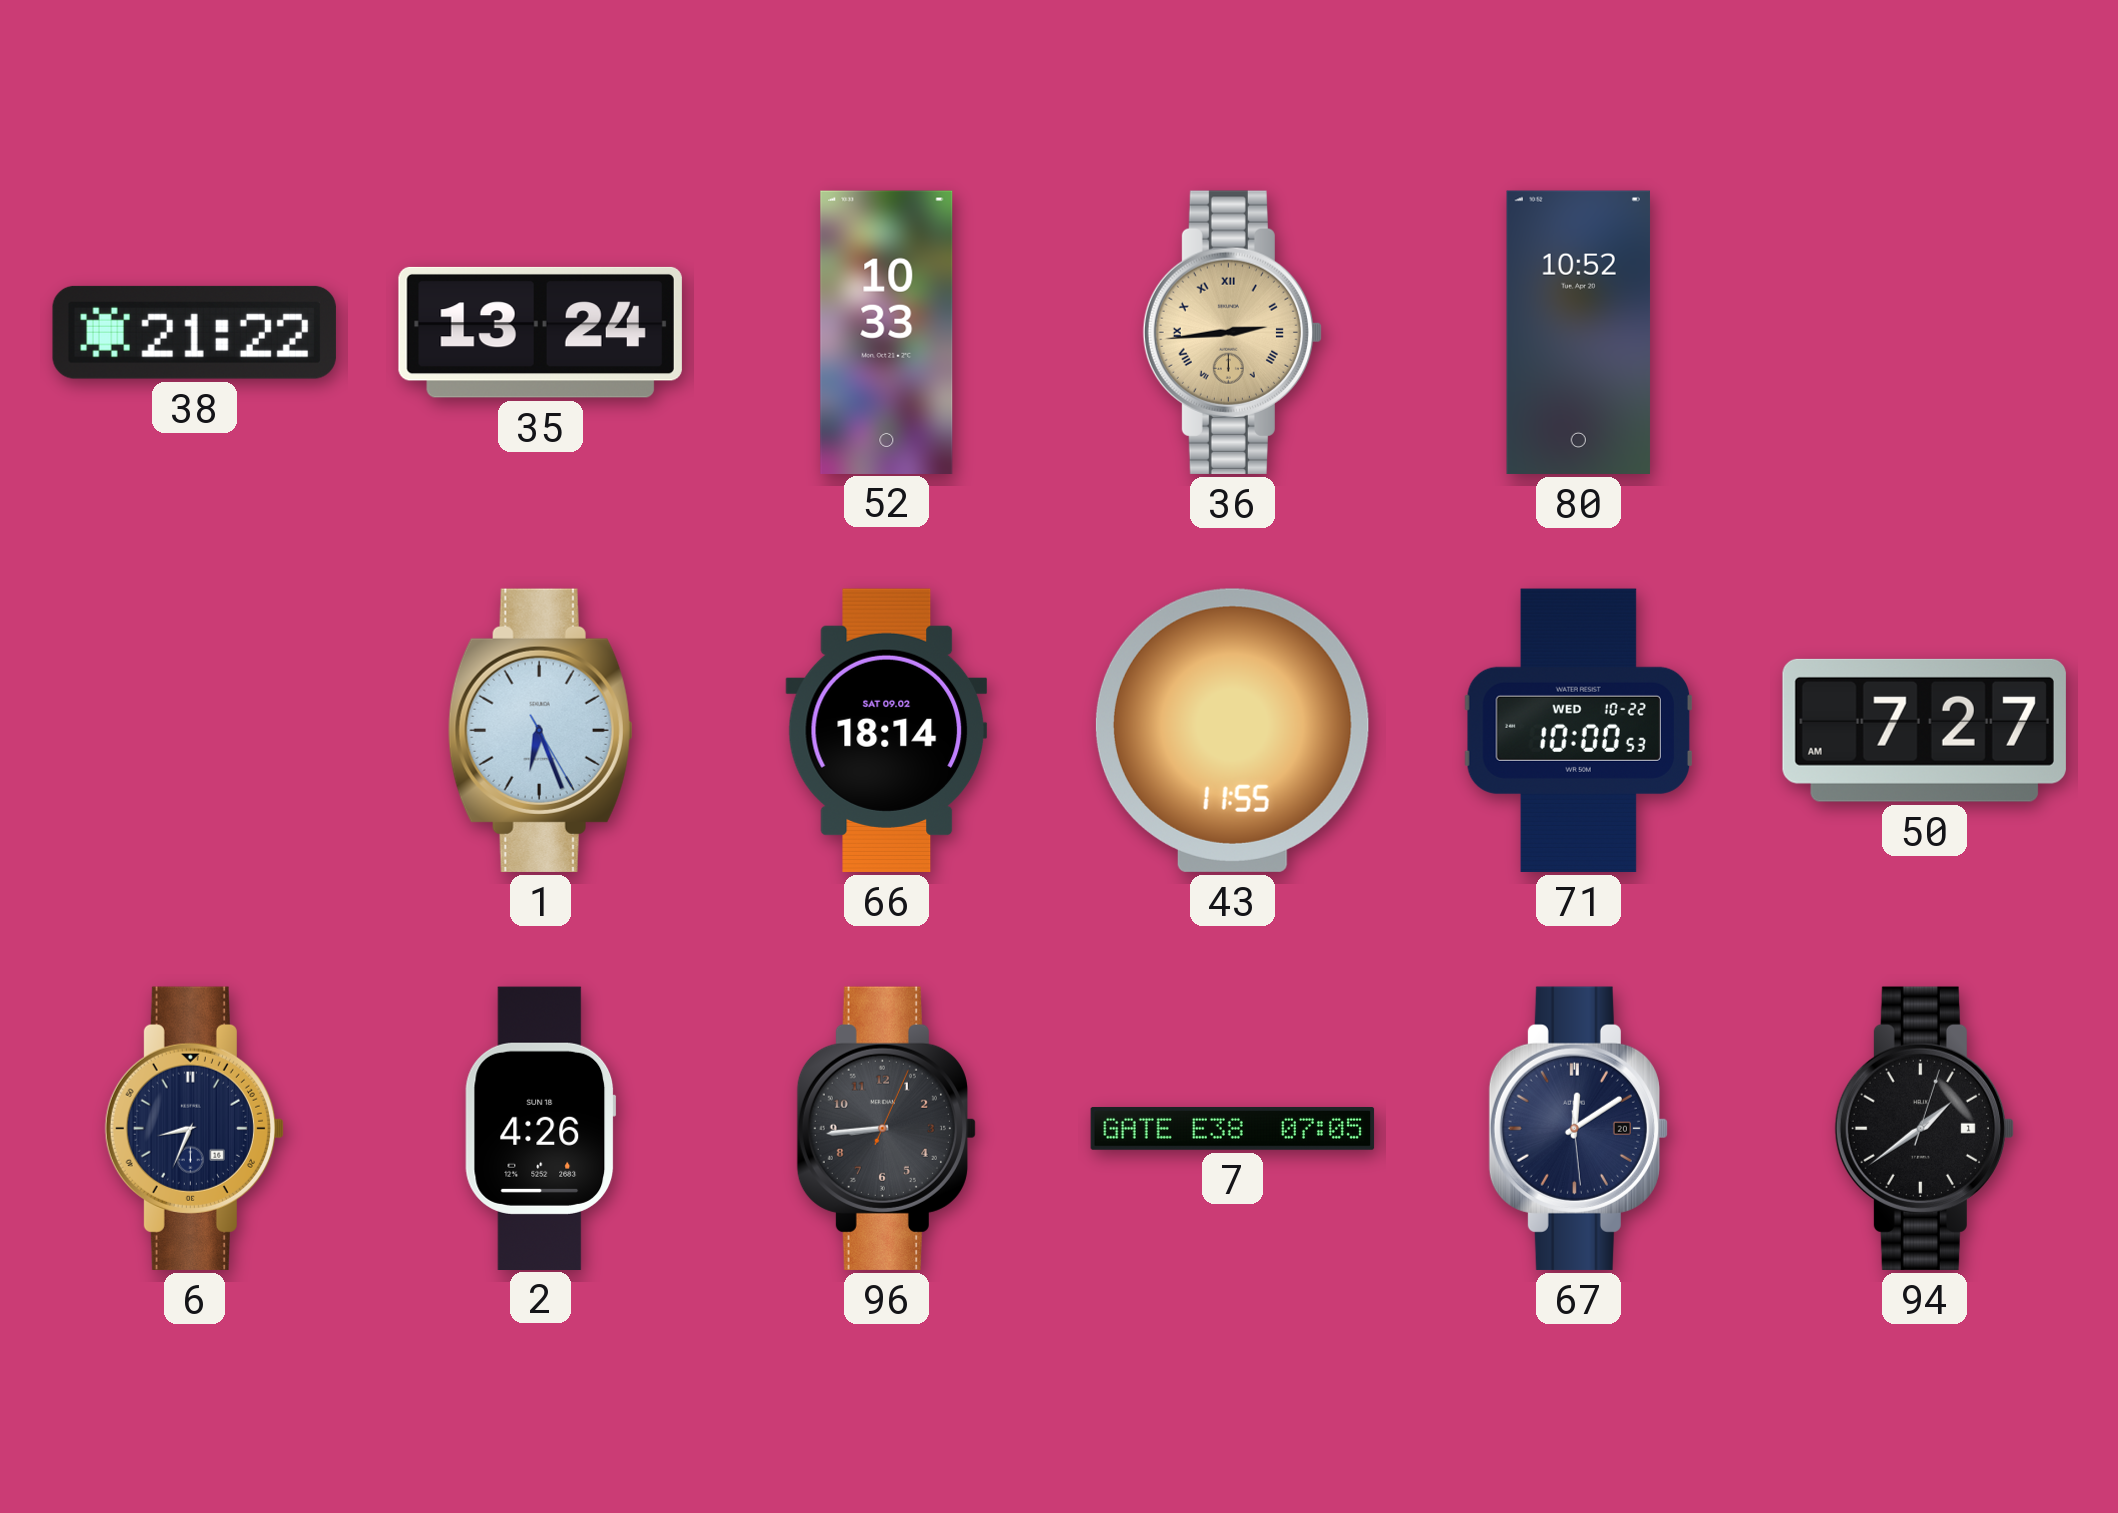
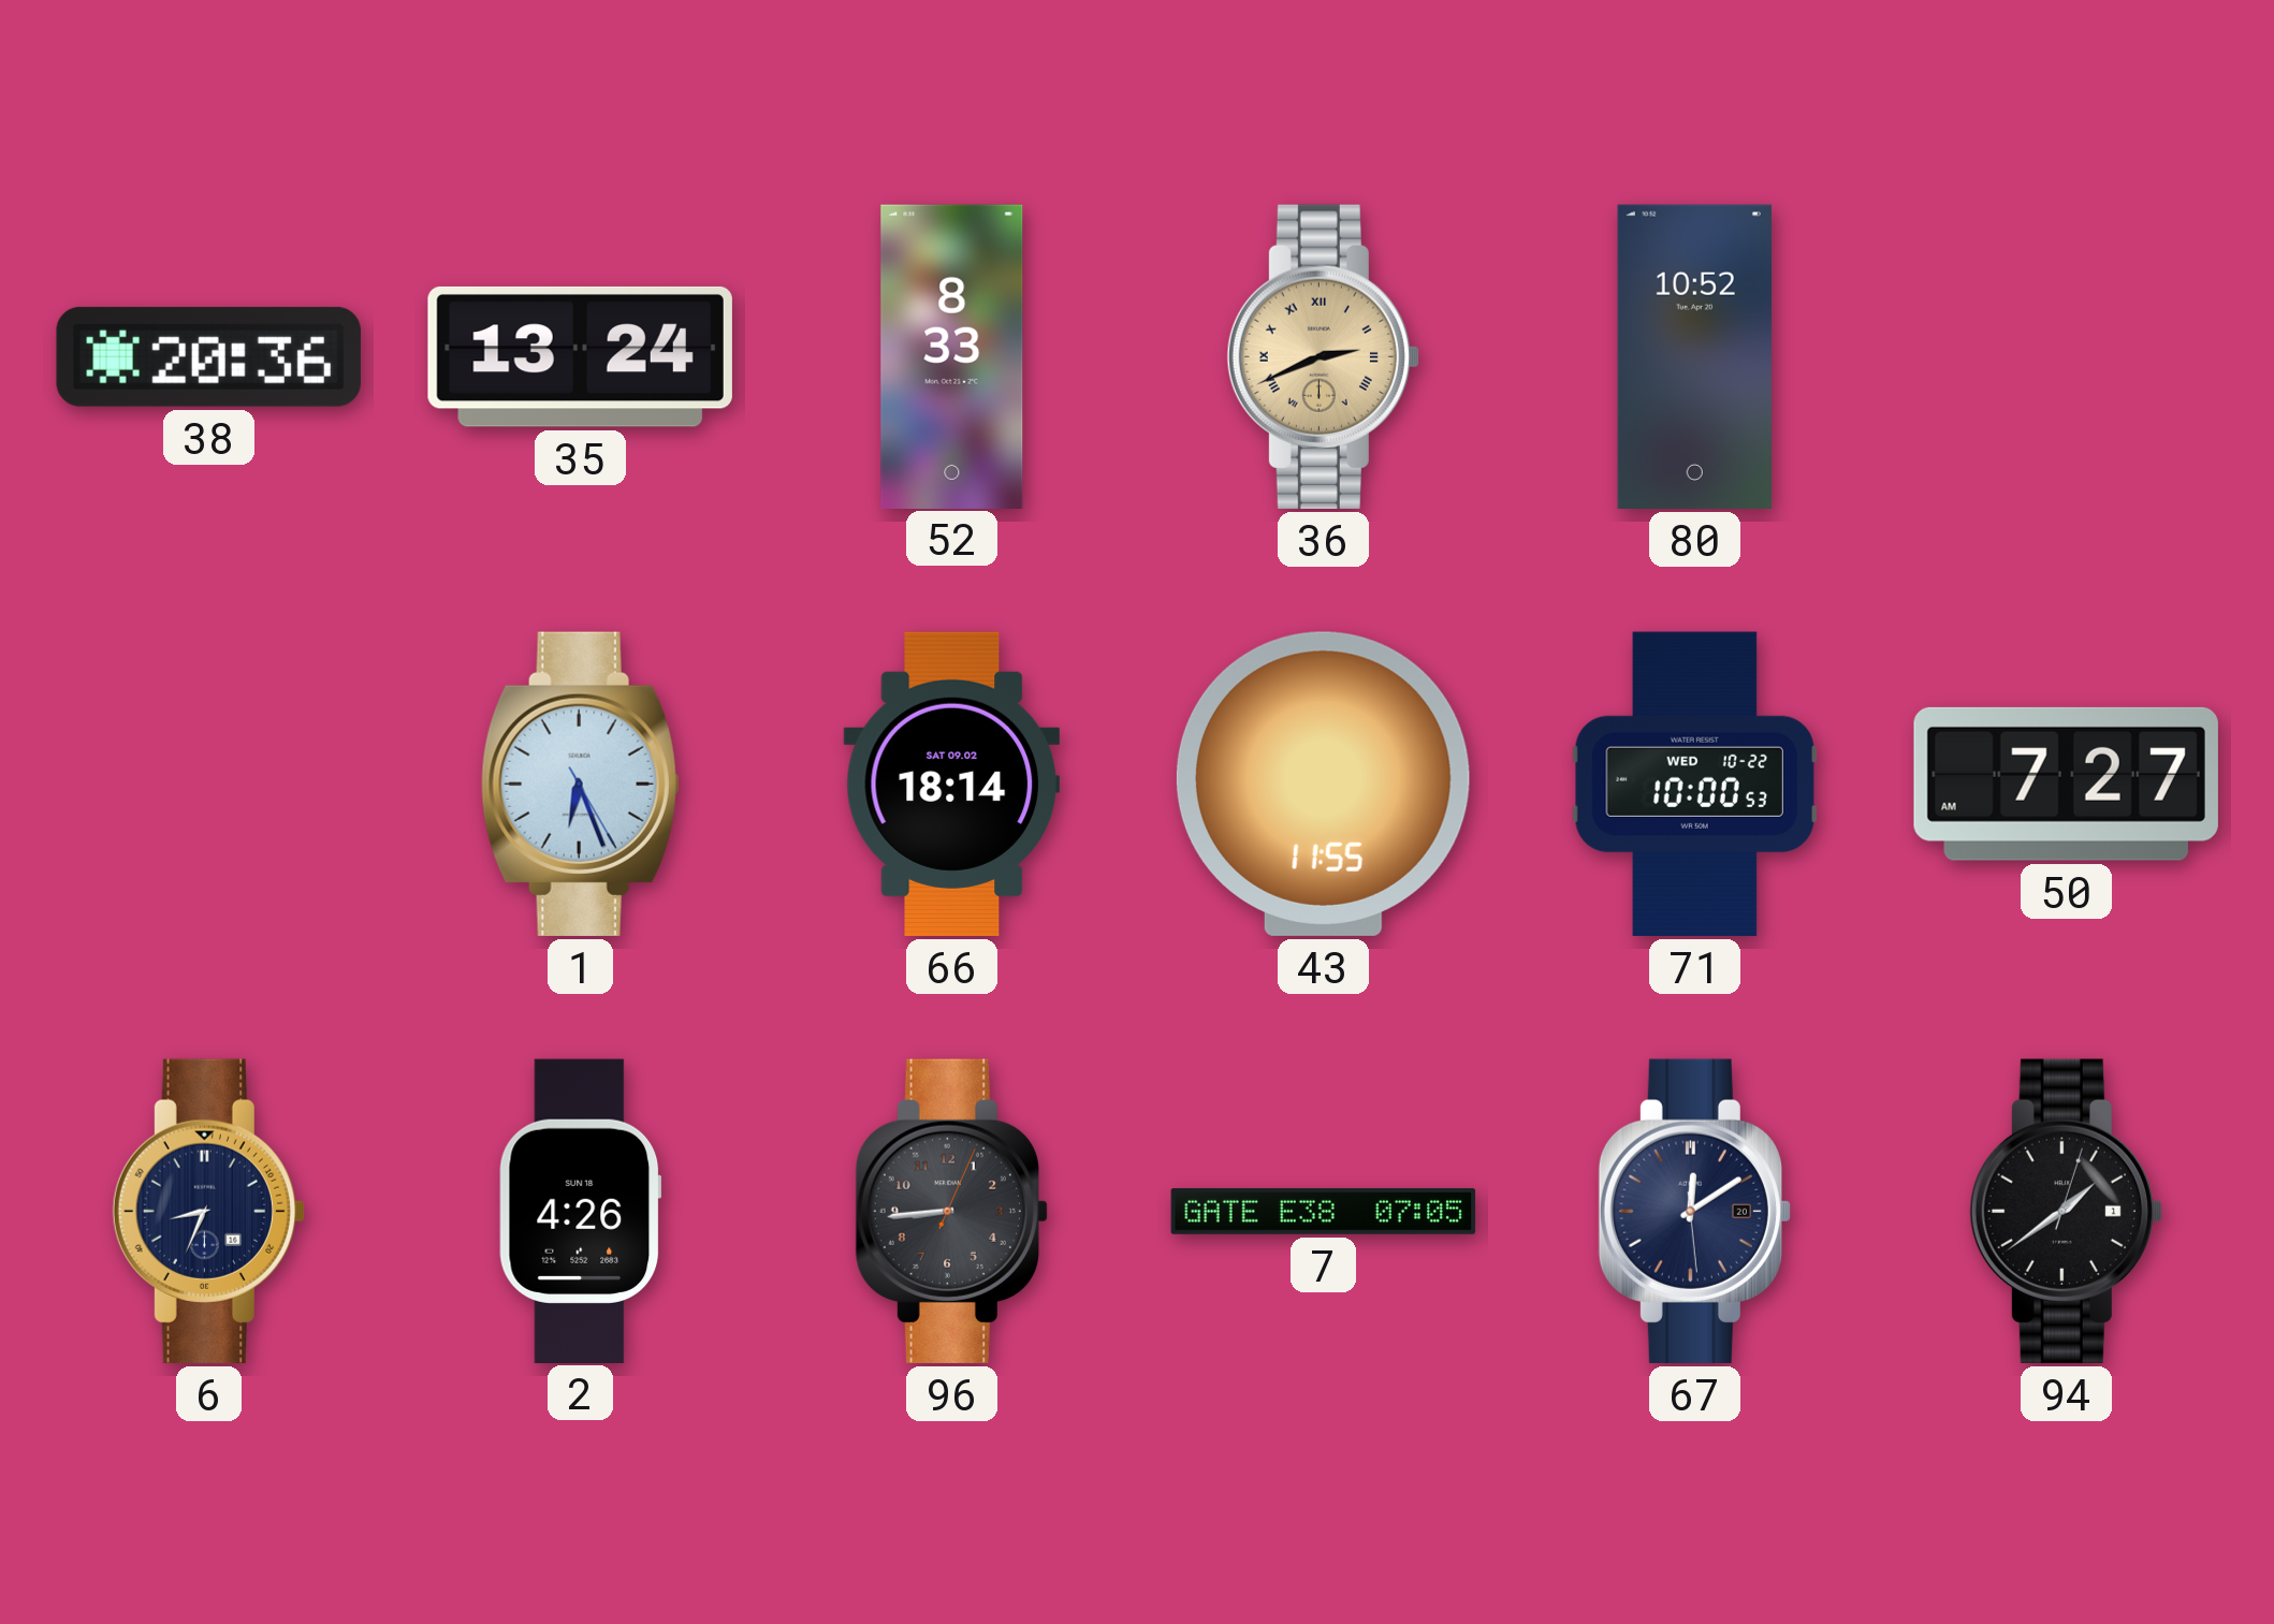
38: 21:22 -> 20:36 (208, 356)
52: 10:33 -> 8:33 (952, 356)
36: 2:44 -> 2:41 (1323, 356)
